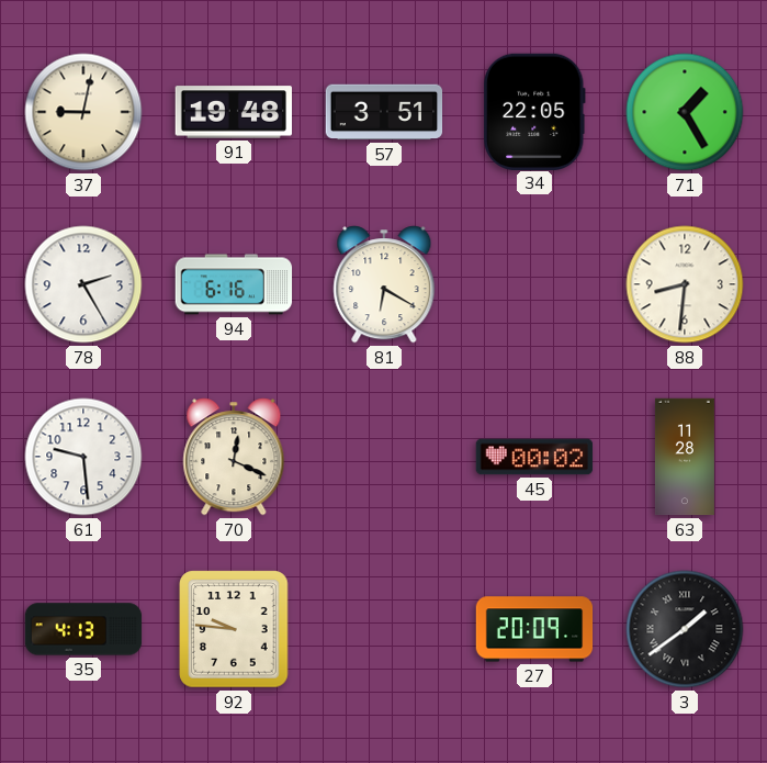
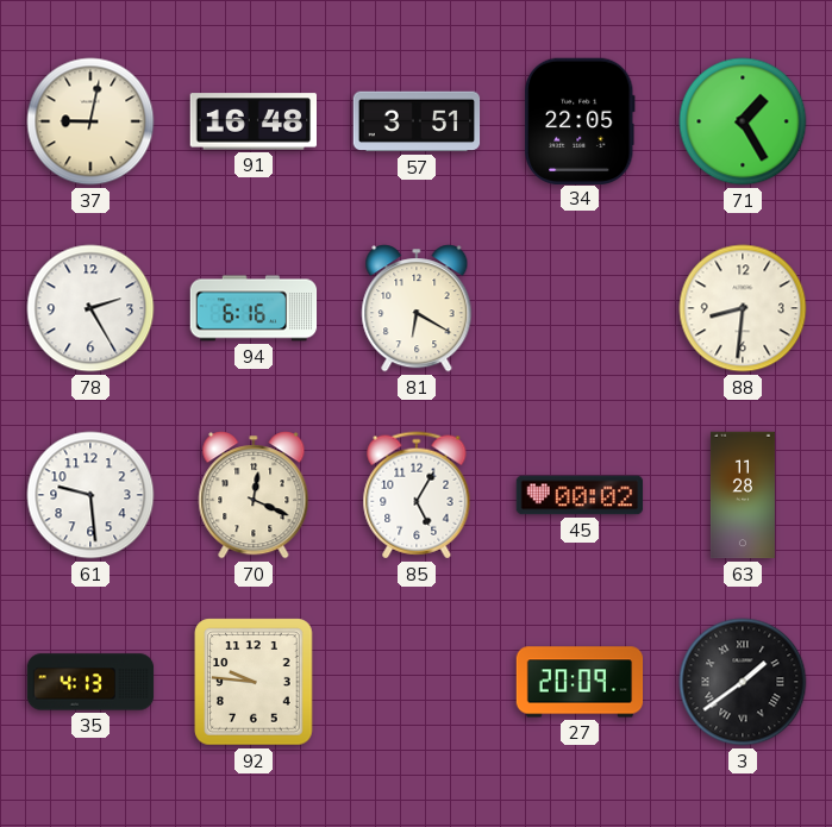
91: 19:48 -> 16:48 (252, 121)
85: none -> 5:05 (417, 495)
